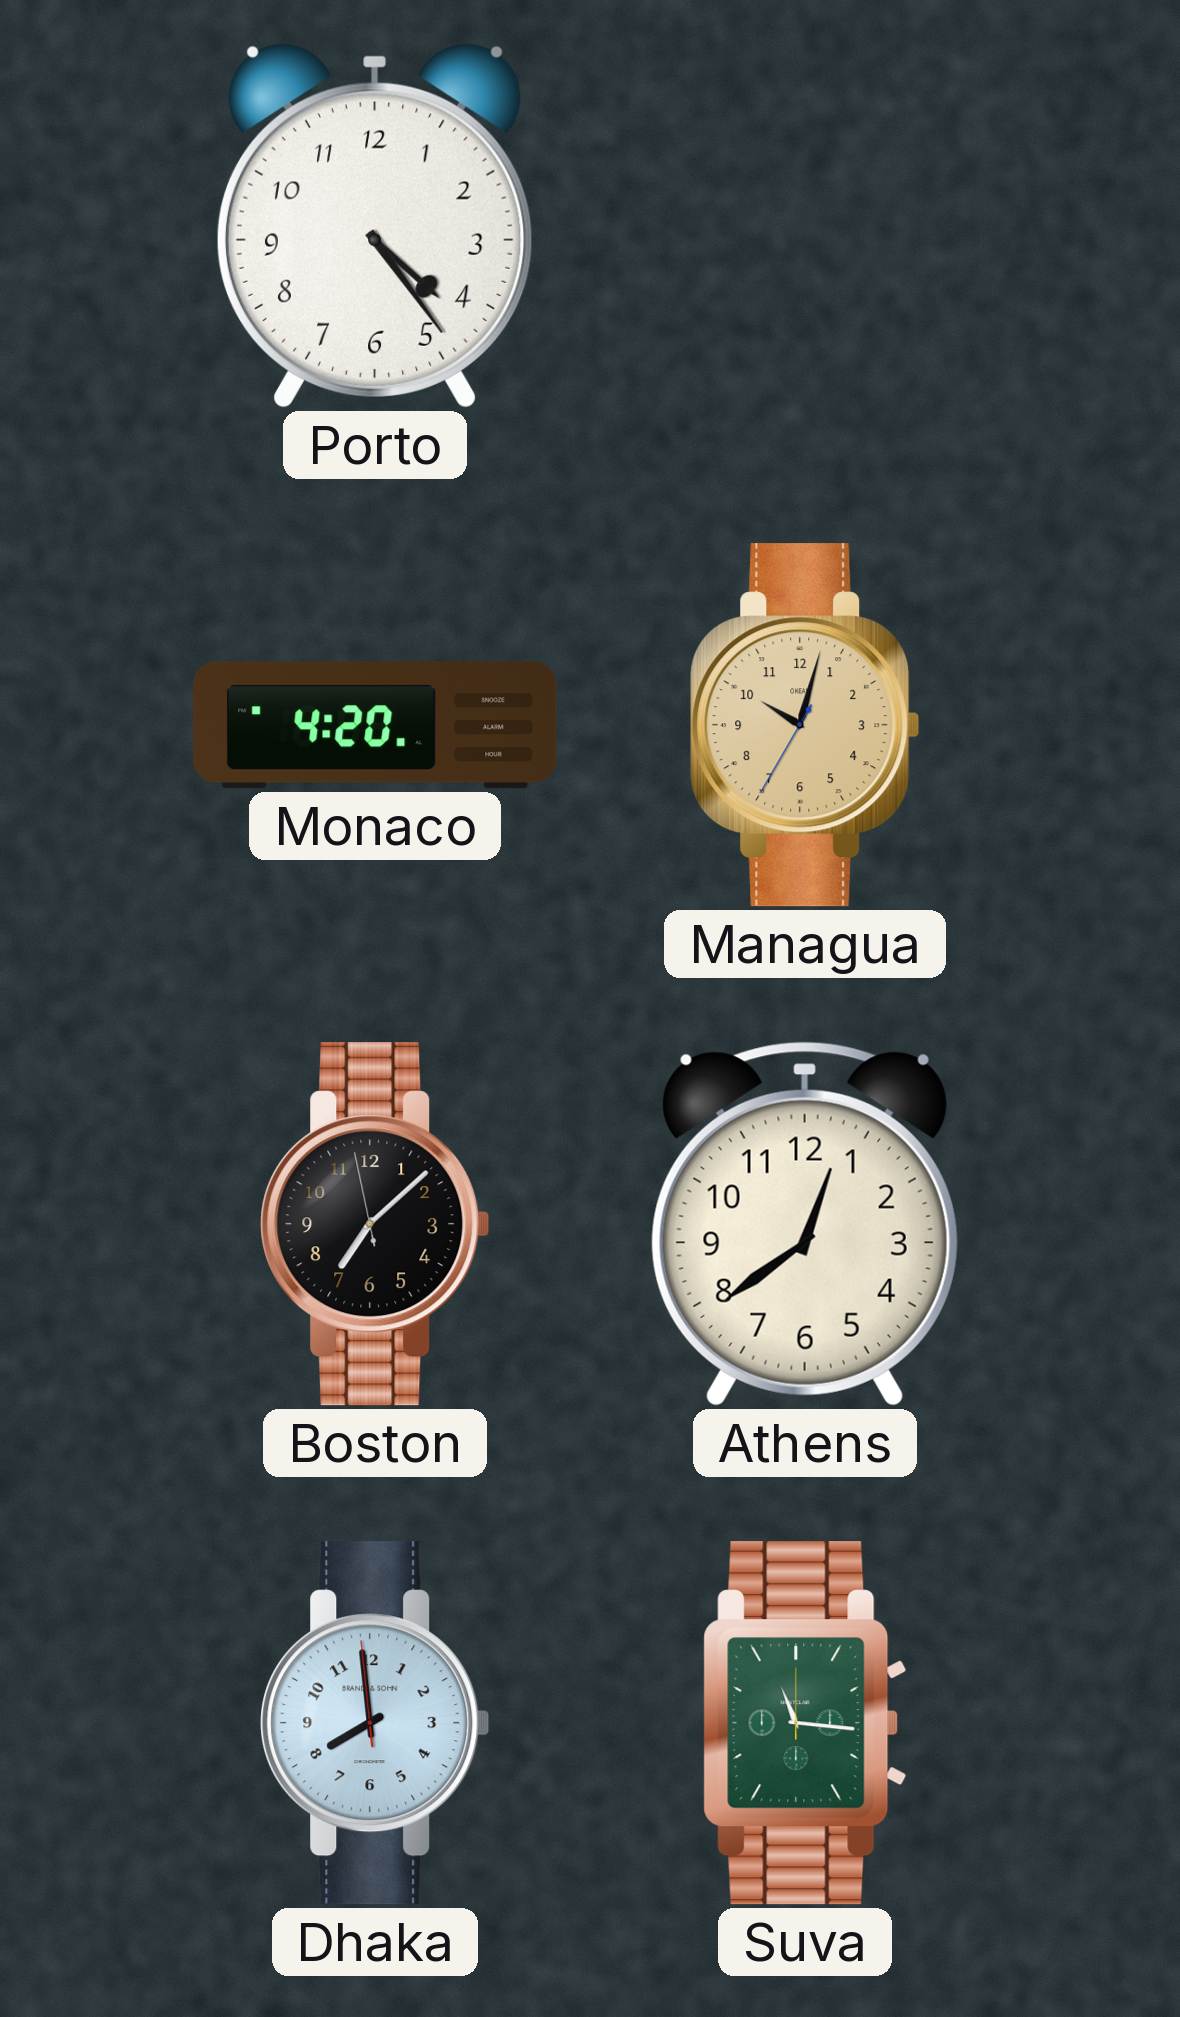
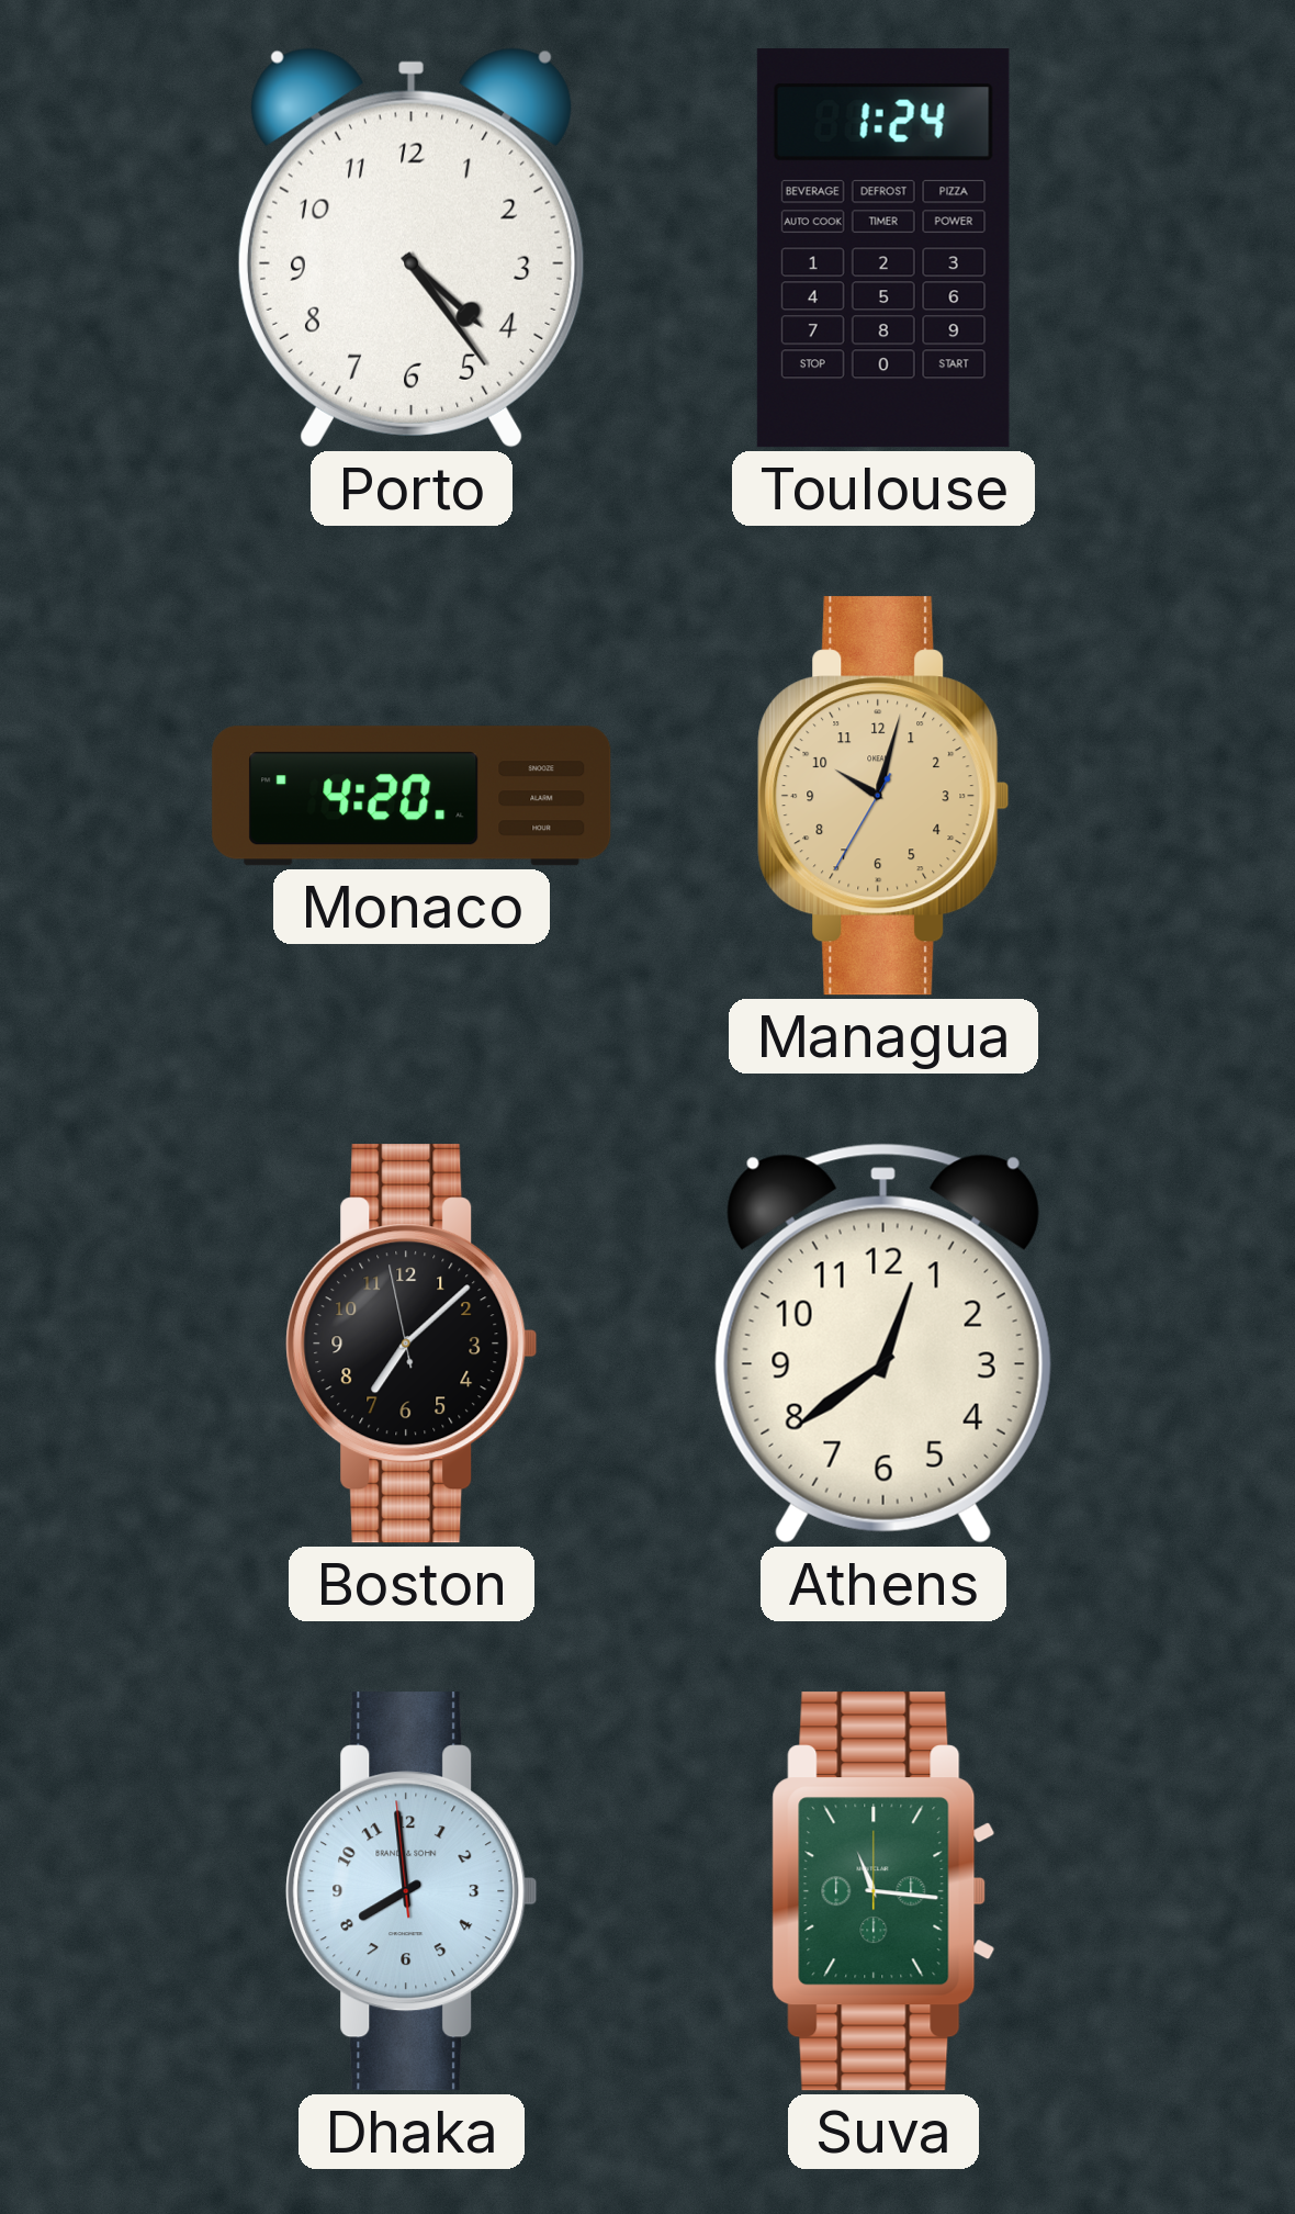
Toulouse: none -> 1:24 (883, 248)
